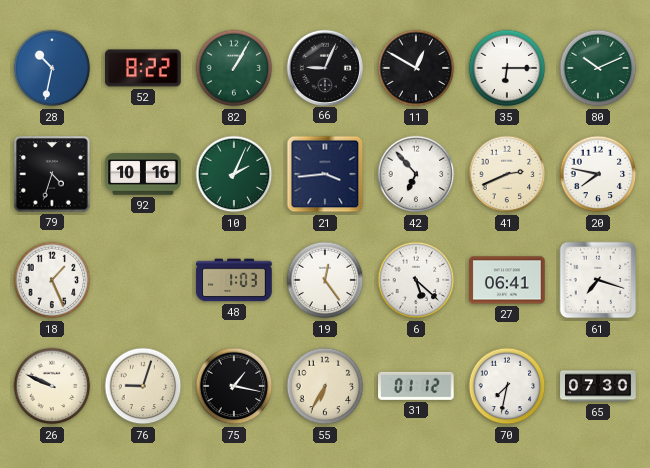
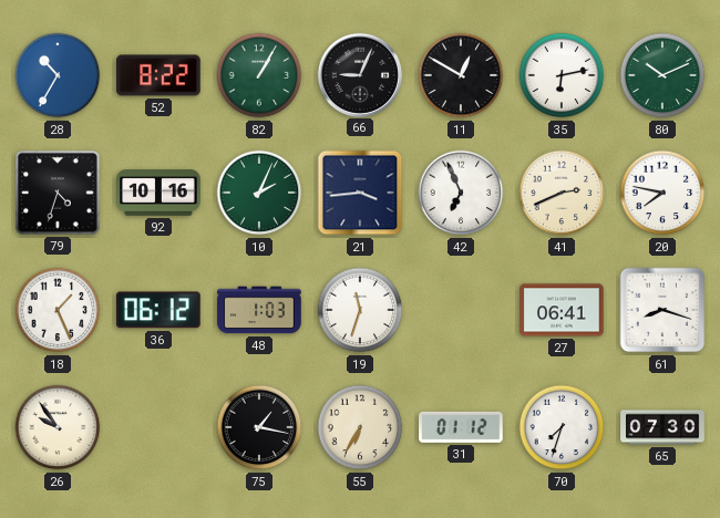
28: 10:32 -> 10:35 (58, 75)
35: 6:15 -> 6:13 (562, 75)
42: 6:53 -> 6:56 (461, 193)
36: none -> 06:12 (158, 310)
19: 12:24 -> 11:33 (360, 310)
6: 5:22 -> none (416, 280)
61: 7:18 -> 8:18 (662, 310)
26: 9:49 -> 9:54 (58, 427)
76: 9:03 -> none (143, 386)
70: 7:32 -> 7:33 (562, 427)
